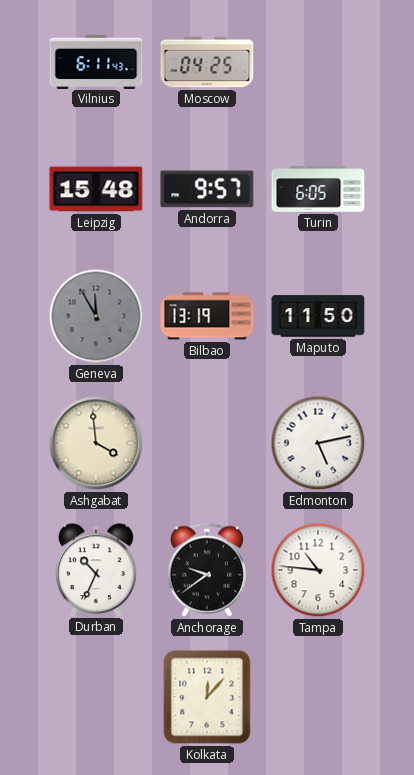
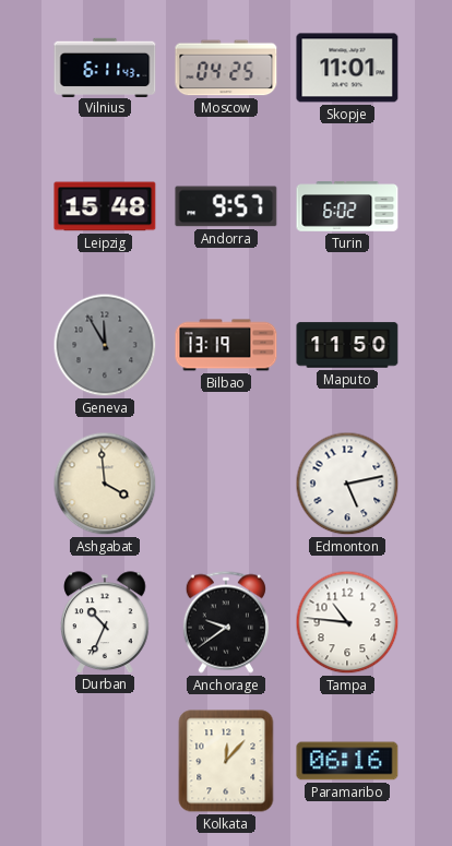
Skopje: none -> 11:01 (347, 68)
Turin: 6:05 -> 6:02 (347, 206)
Paramaribo: none -> 06:16 (347, 761)
